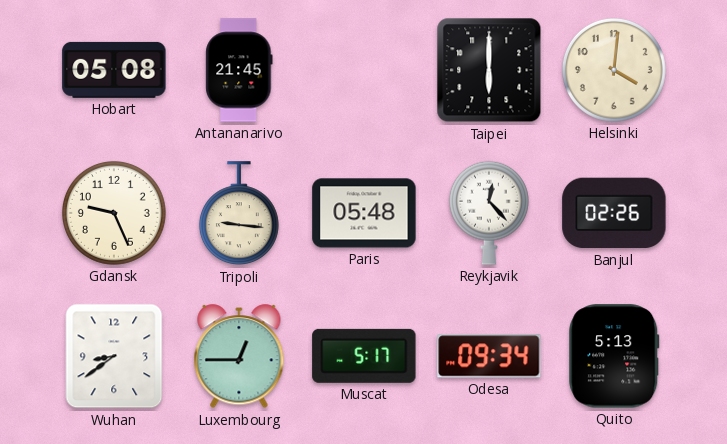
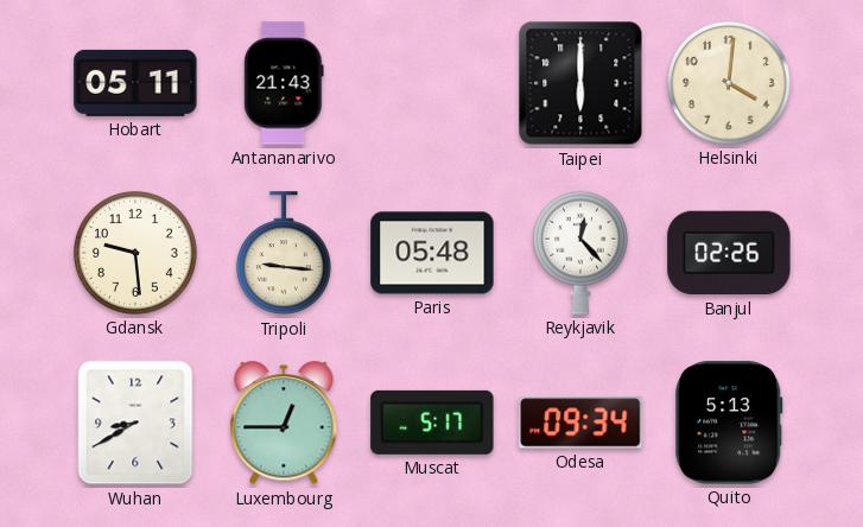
Hobart: 05:08 -> 05:11 (135, 83)
Antananarivo: 21:45 -> 21:43 (284, 83)
Gdansk: 9:26 -> 9:29 (135, 253)
Wuhan: 8:39 -> 8:40 (135, 423)
